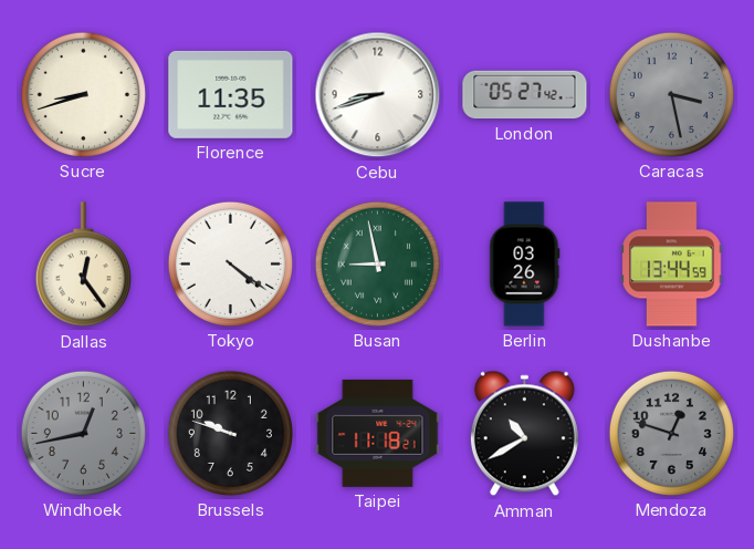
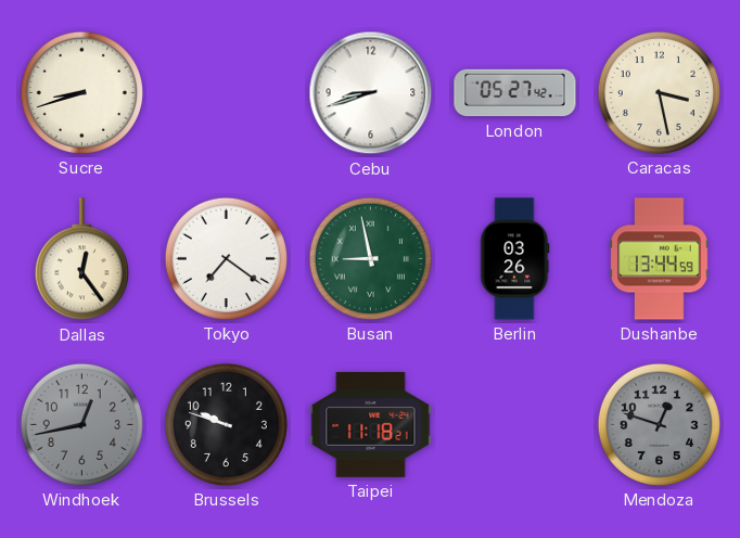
Florence: 11:35 -> none (231, 94)
Caracas dial: grey -> cream (659, 92)
Tokyo: 4:21 -> 7:21 (226, 258)
Amman: 10:40 -> none (524, 434)
